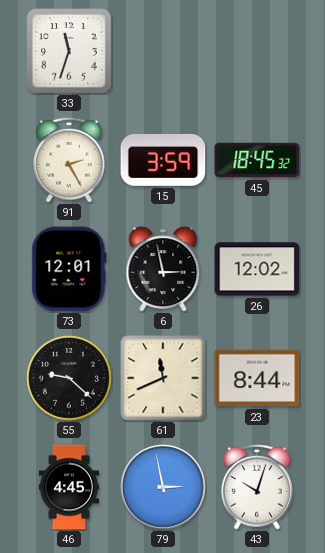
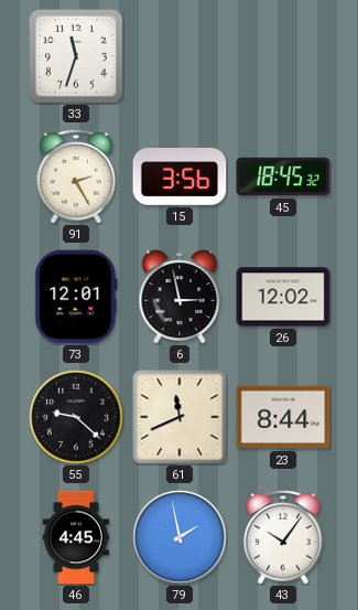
15: 3:59 -> 3:56 (180, 176)
79: 2:58 -> 1:58 (180, 537)
43: 10:03 -> 10:06 (284, 537)
